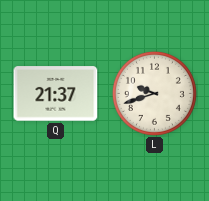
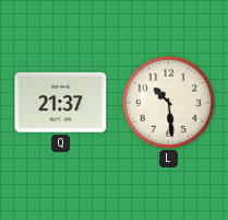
L: 9:42 -> 10:29 (168, 102)
